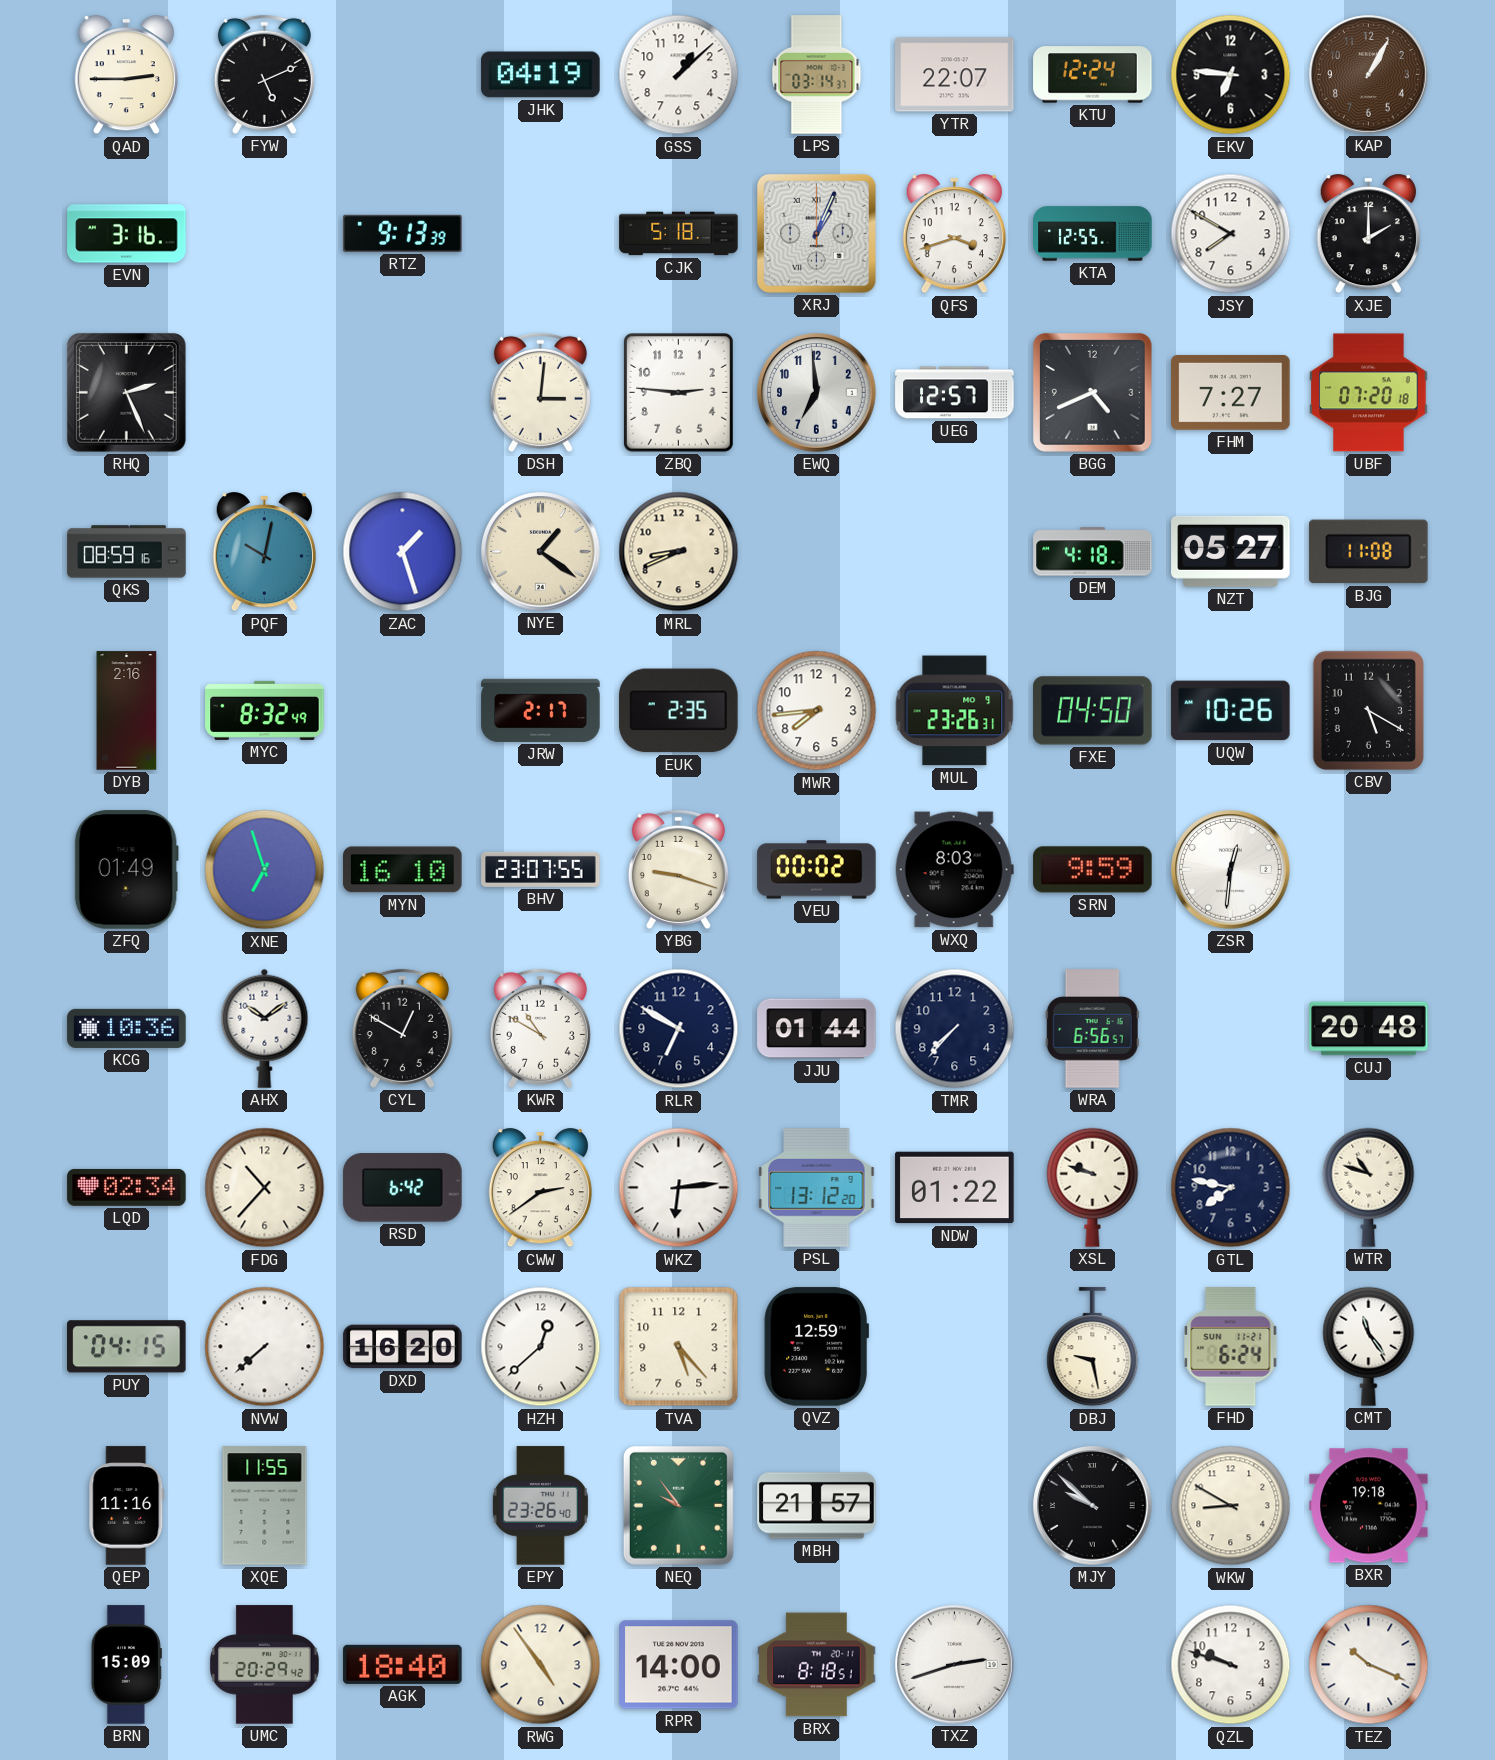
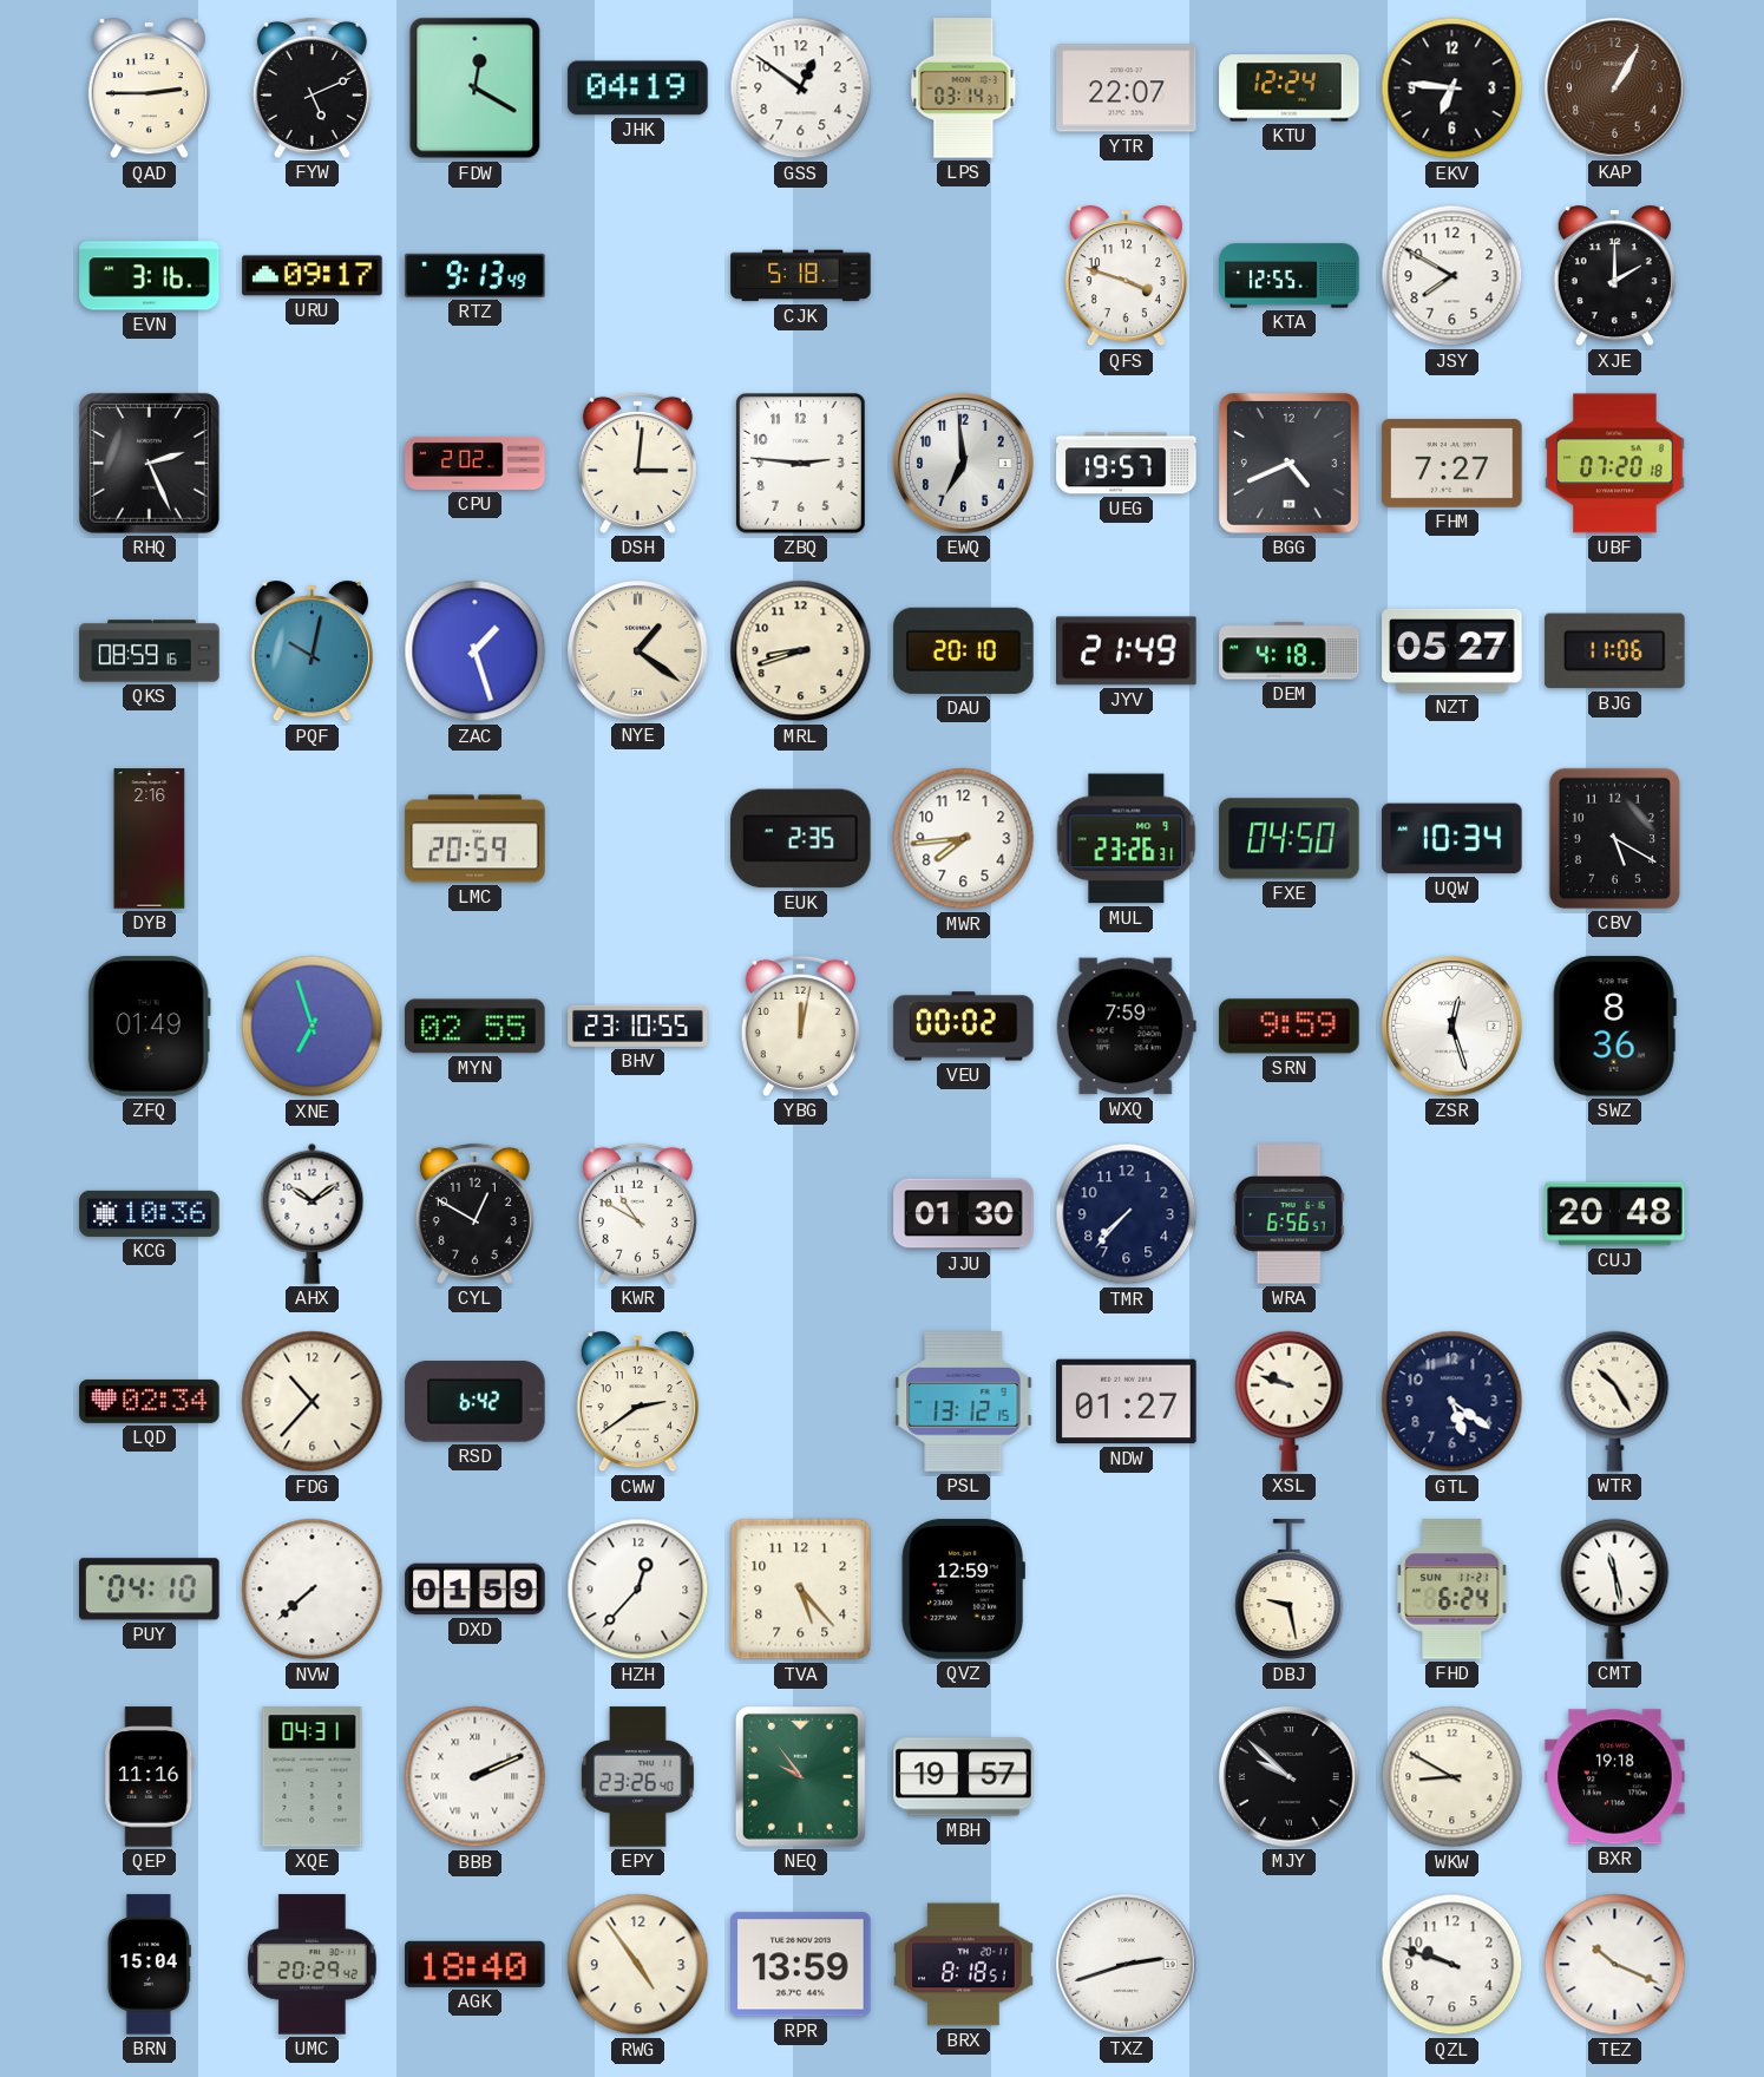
FDW: none -> 12:20 (476, 89)
GSS: 1:08 -> 12:51 (801, 89)
URU: none -> 09:17 (313, 276)
RTZ: 9:13:39 -> 9:13:49 (476, 275)
XRJ: 1:04 -> none (817, 234)
QFS: 3:42 -> 3:48 (1126, 276)
CPU: none -> 2:02 (476, 463)
UEG: 12:57 -> 19:57 (1127, 464)
MRL: 8:41 -> 8:42 (801, 651)
DAU: none -> 20:10 (964, 650)
JYV: none -> 21:49 (1127, 651)
BJG: 11:08 -> 11:06 (1615, 651)
MYC: 8:32 -> none (265, 710)
LMC: none -> 20:59 (476, 839)
JRW: 2:17 -> none (541, 710)
UQW: 10:26 -> 10:34 (1452, 839)
MYN: 16:10 -> 02:55 (476, 1027)
BHV: 23:07 -> 23:10 (638, 1026)
YBG: 9:18 -> 12:02 (800, 1026)
WXQ: 8:03 -> 7:59 (1126, 1027)
ZSR: 12:31 -> 12:27 (1452, 1027)
SWZ: none -> 8:36 (1614, 1027)
RLR: 6:50 -> none (679, 1029)
JJU: 01:44 -> 01:30 (964, 1214)
WKZ: 6:14 -> none (679, 1188)
PSL: 13:12:20 -> 13:12:15 (964, 1402)
NDW: 01:22 -> 01:27 (1127, 1402)
GTL: 7:47 -> 5:21 (1452, 1402)
WTR: 10:48 -> 10:25 (1615, 1401)
PUY: 04:15 -> 04:10 (150, 1590)
DXD: 16:20 -> 01:59 (476, 1590)
HZH: 12:38 -> 12:37 (638, 1590)
CMT: 11:24 -> 11:28 (1615, 1588)
XQE: 11:55 -> 04:31 (313, 1777)
BBB: none -> 2:11 (476, 1777)
MBH: 21:57 -> 19:57 (964, 1777)
BRN: 15:09 -> 15:04 (149, 1965)
RPR: 14:00 -> 13:59 (801, 1965)
